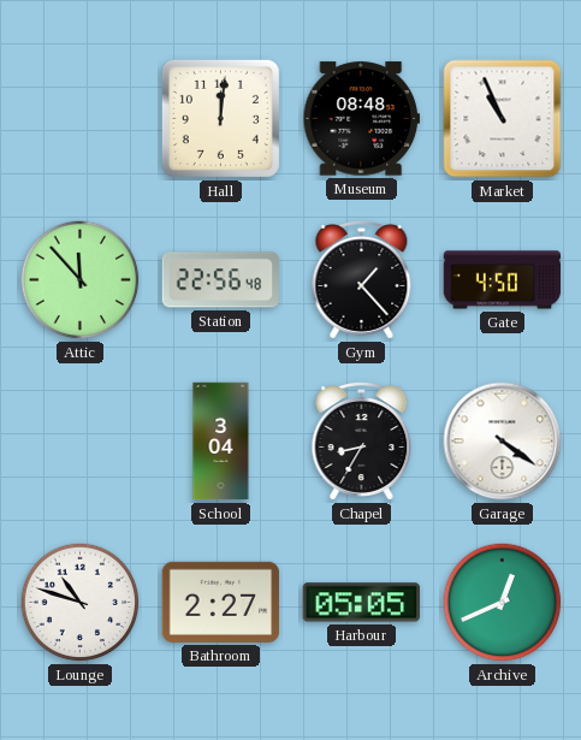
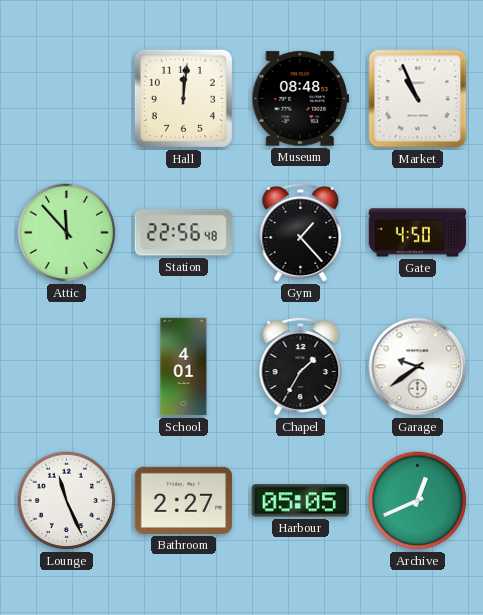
School: 3:04 -> 4:01 (184, 367)
Chapel: 8:35 -> 1:35 (301, 367)
Garage: 4:21 -> 9:39 (418, 367)
Lounge: 10:48 -> 11:26 (67, 501)
